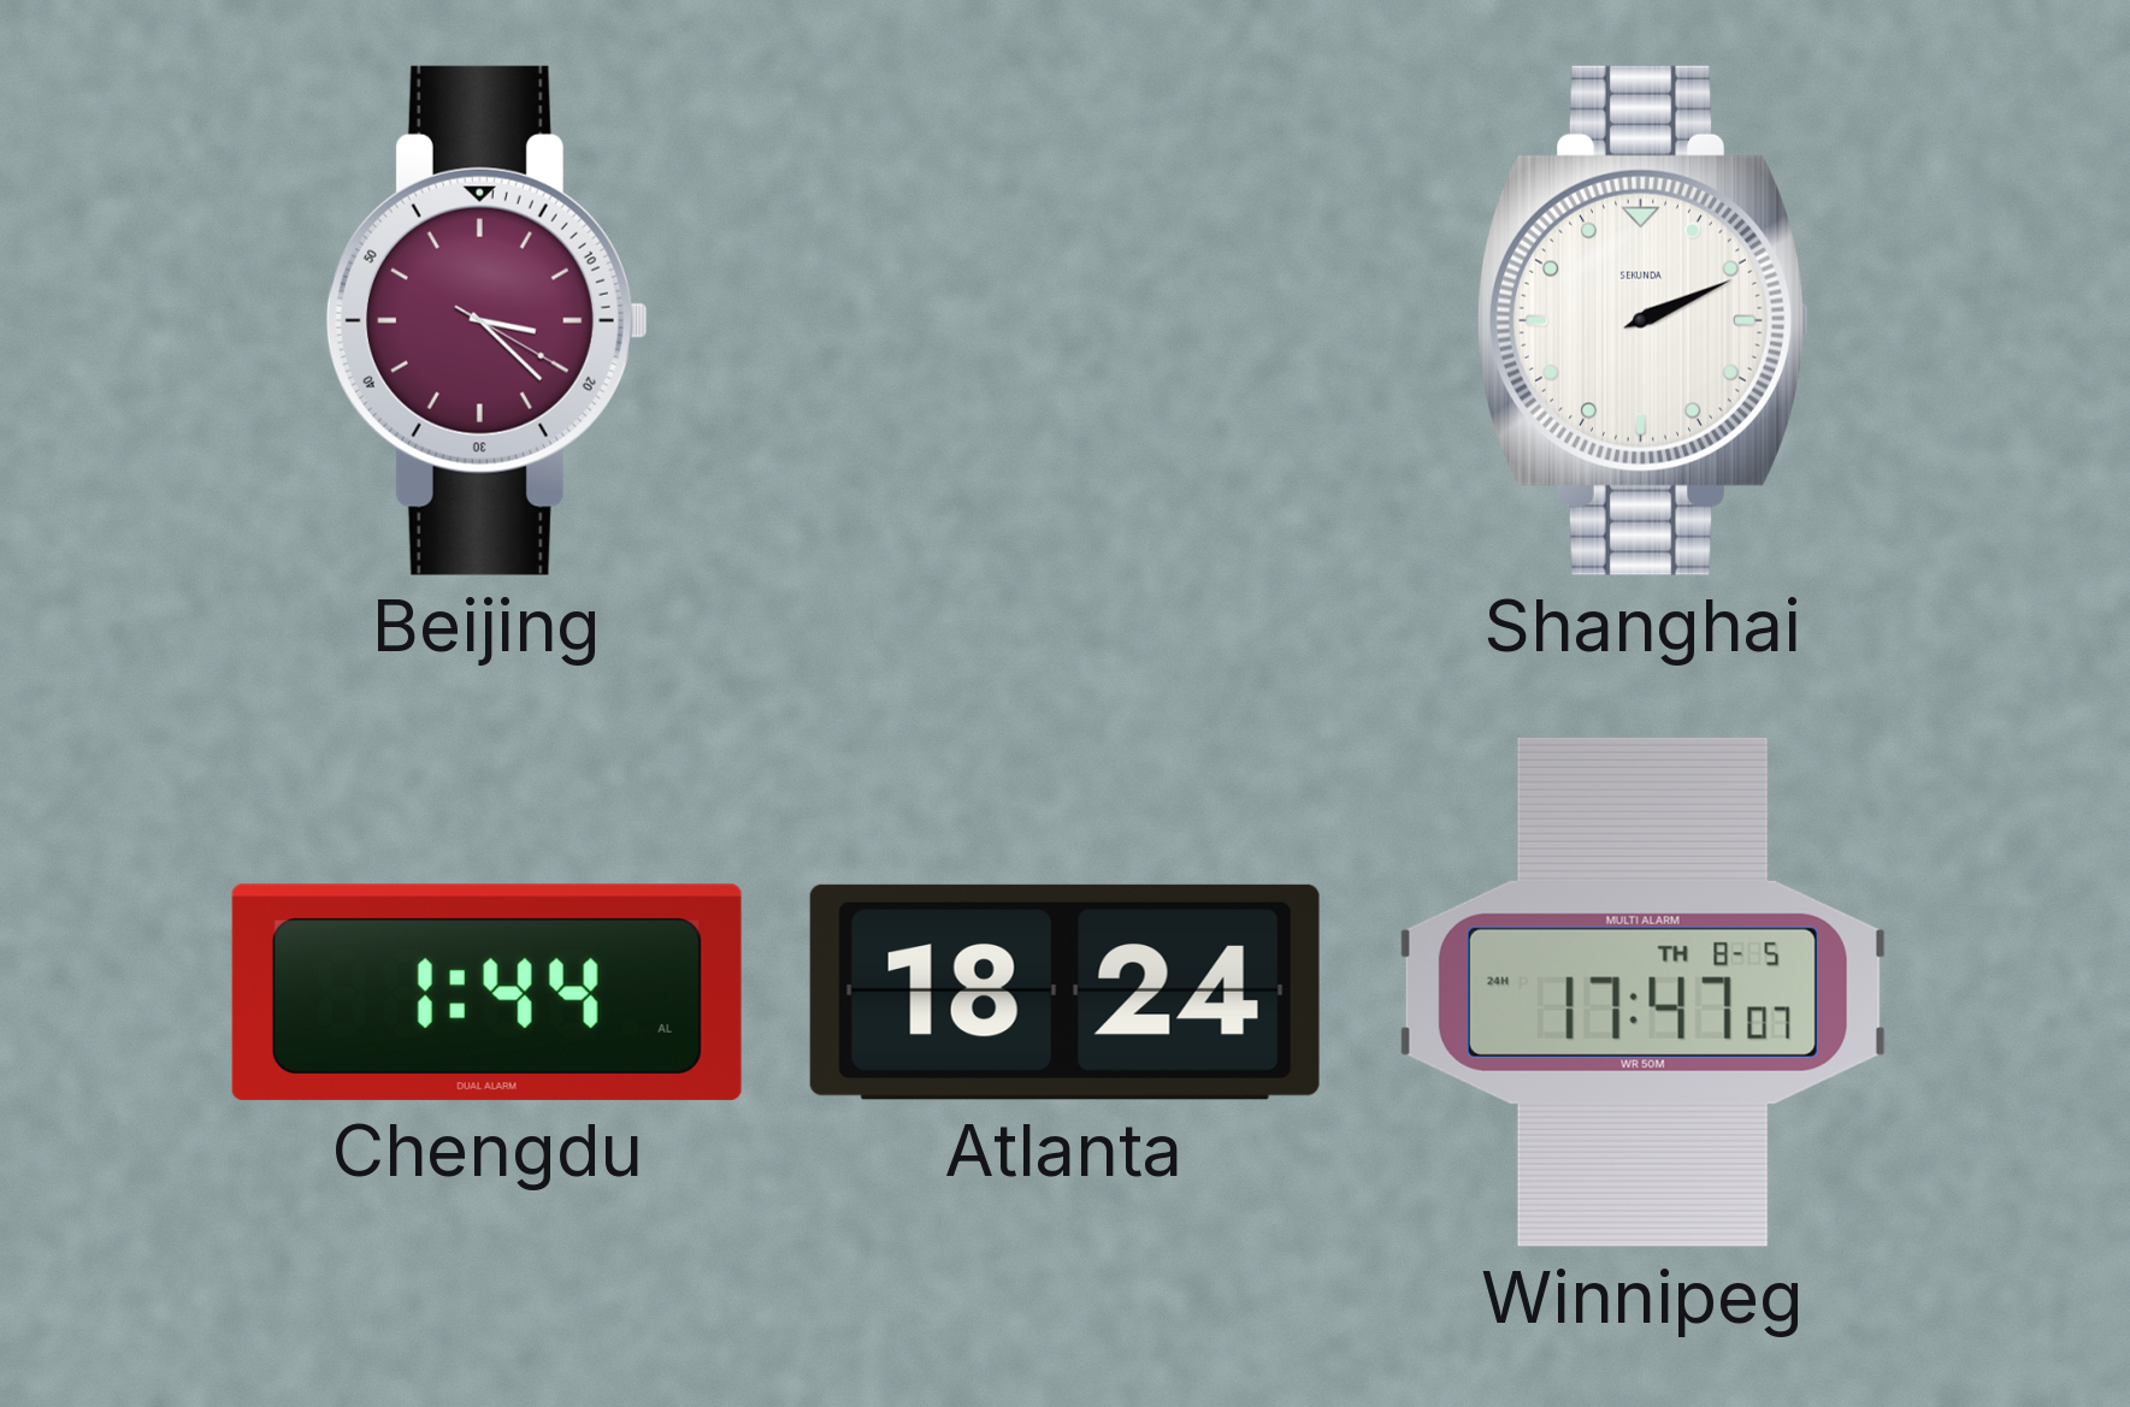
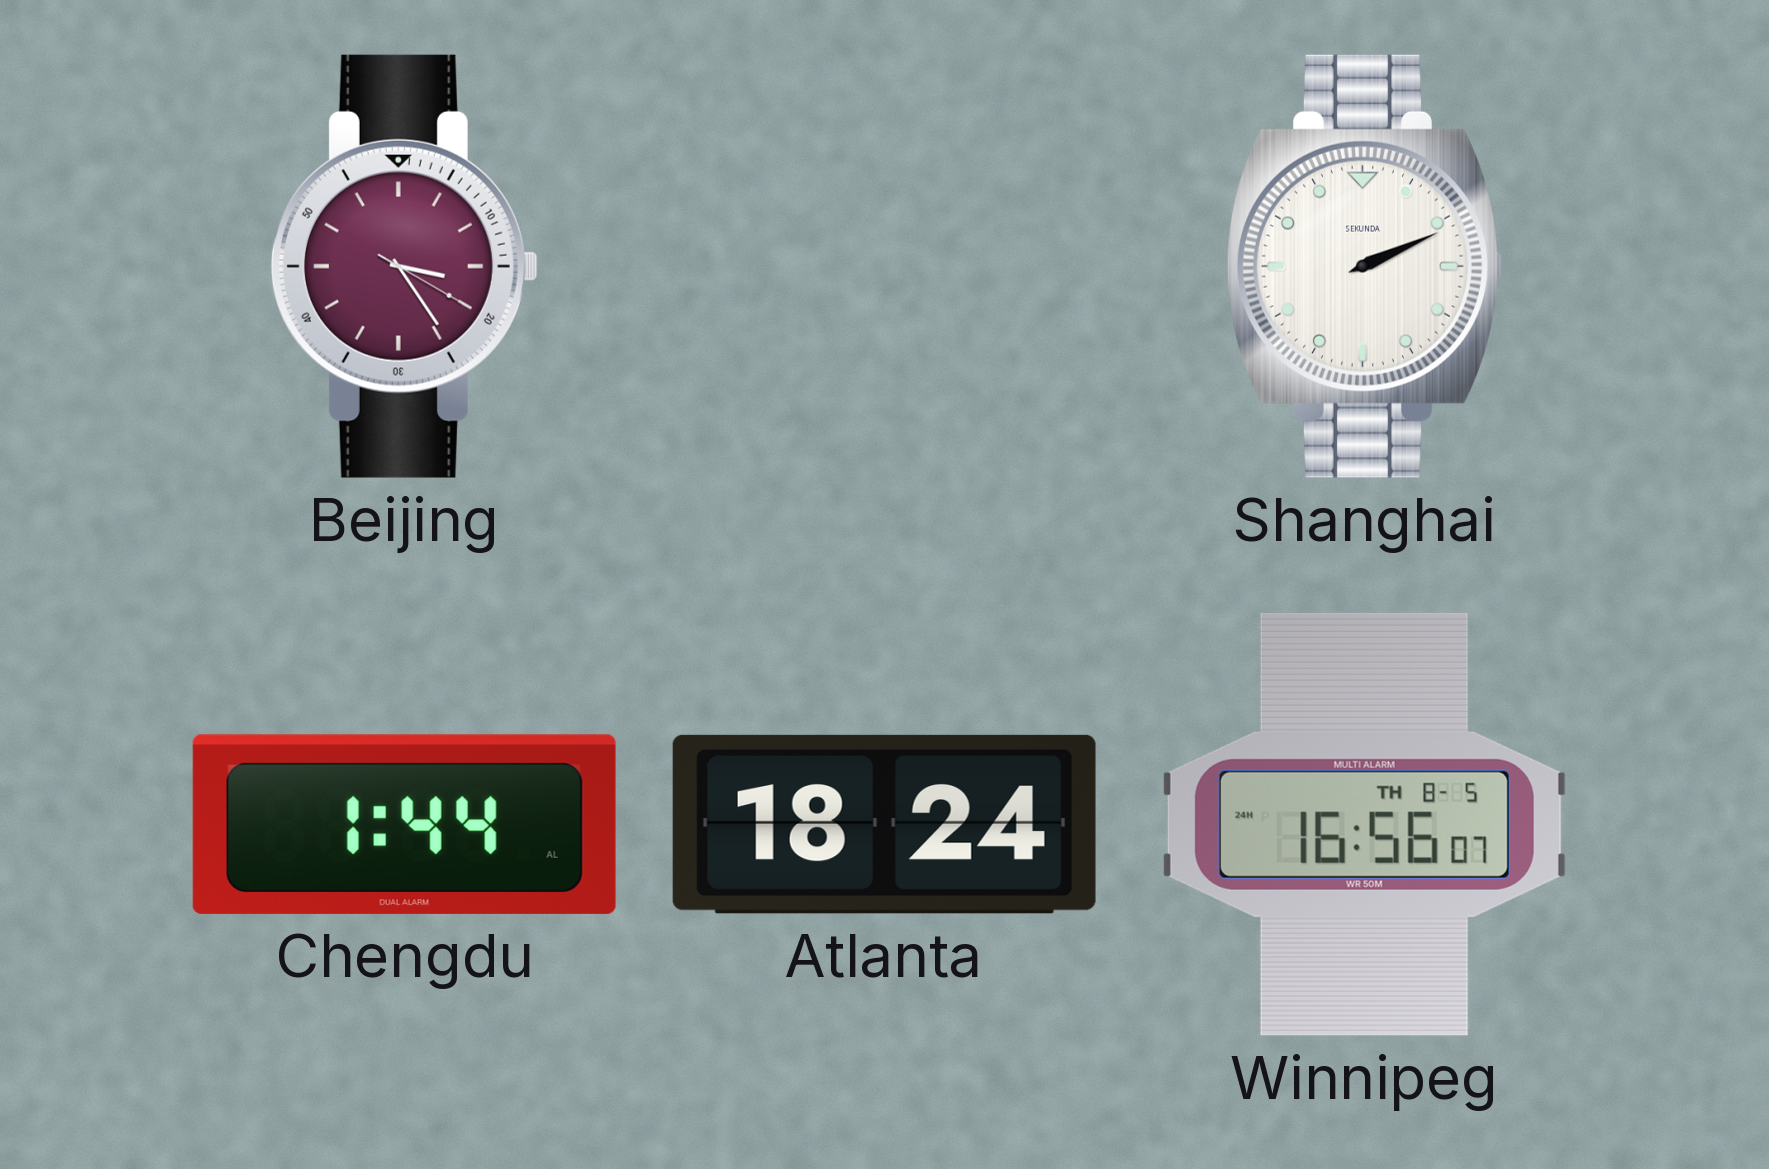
Beijing: 3:22 -> 3:24 (404, 266)
Winnipeg: 17:47 -> 16:56 (1364, 824)
